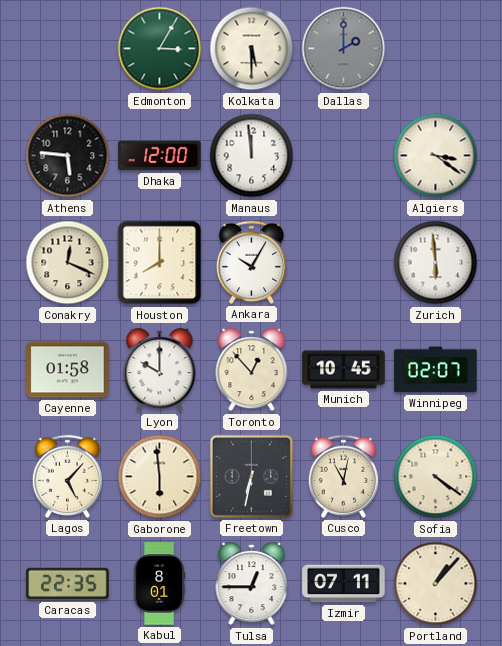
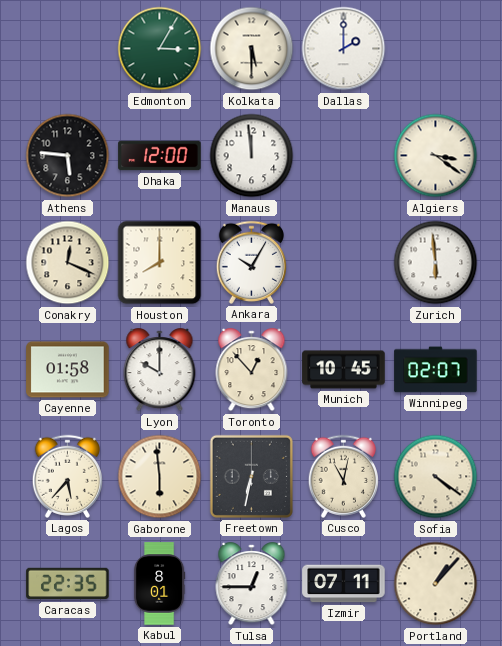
Dallas dial: grey -> white (344, 49)
Lagos: 5:07 -> 5:37 (67, 476)
